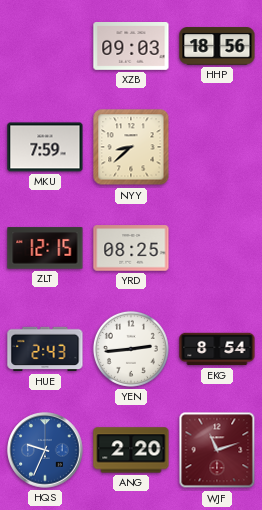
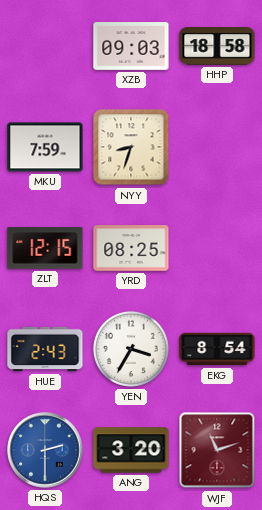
HHP: 18:56 -> 18:58 (217, 46)
NYY: 8:38 -> 8:33 (131, 147)
YEN: 2:44 -> 3:35 (131, 349)
HQS: 9:34 -> 2:30 (45, 450)
ANG: 2:20 -> 3:20 (131, 450)
